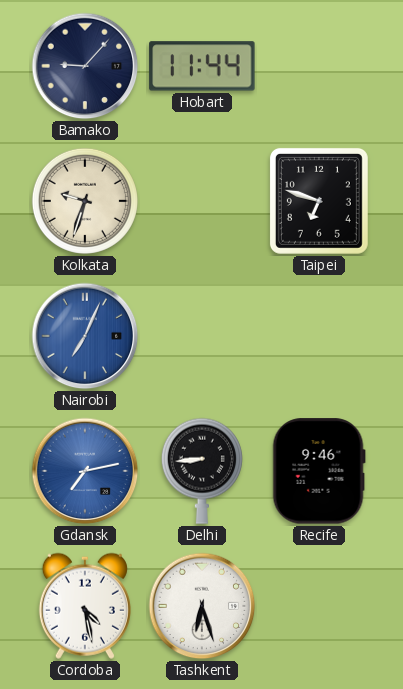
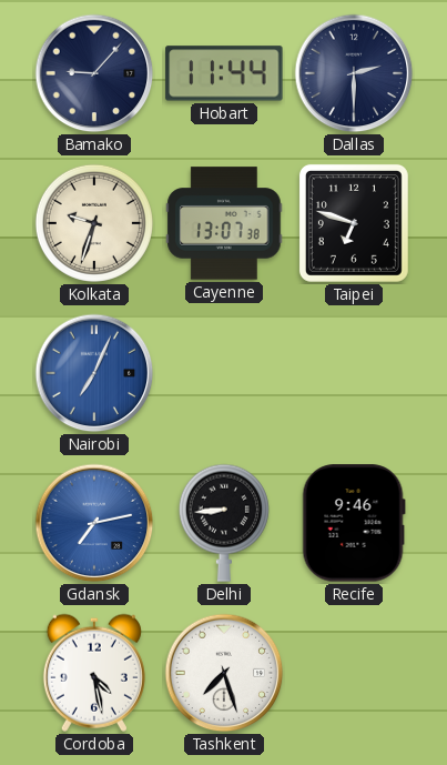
Dallas: none -> 2:30 (354, 73)
Cayenne: none -> 13:07 (224, 223)
Tashkent: 6:27 -> 7:27 (224, 673)
